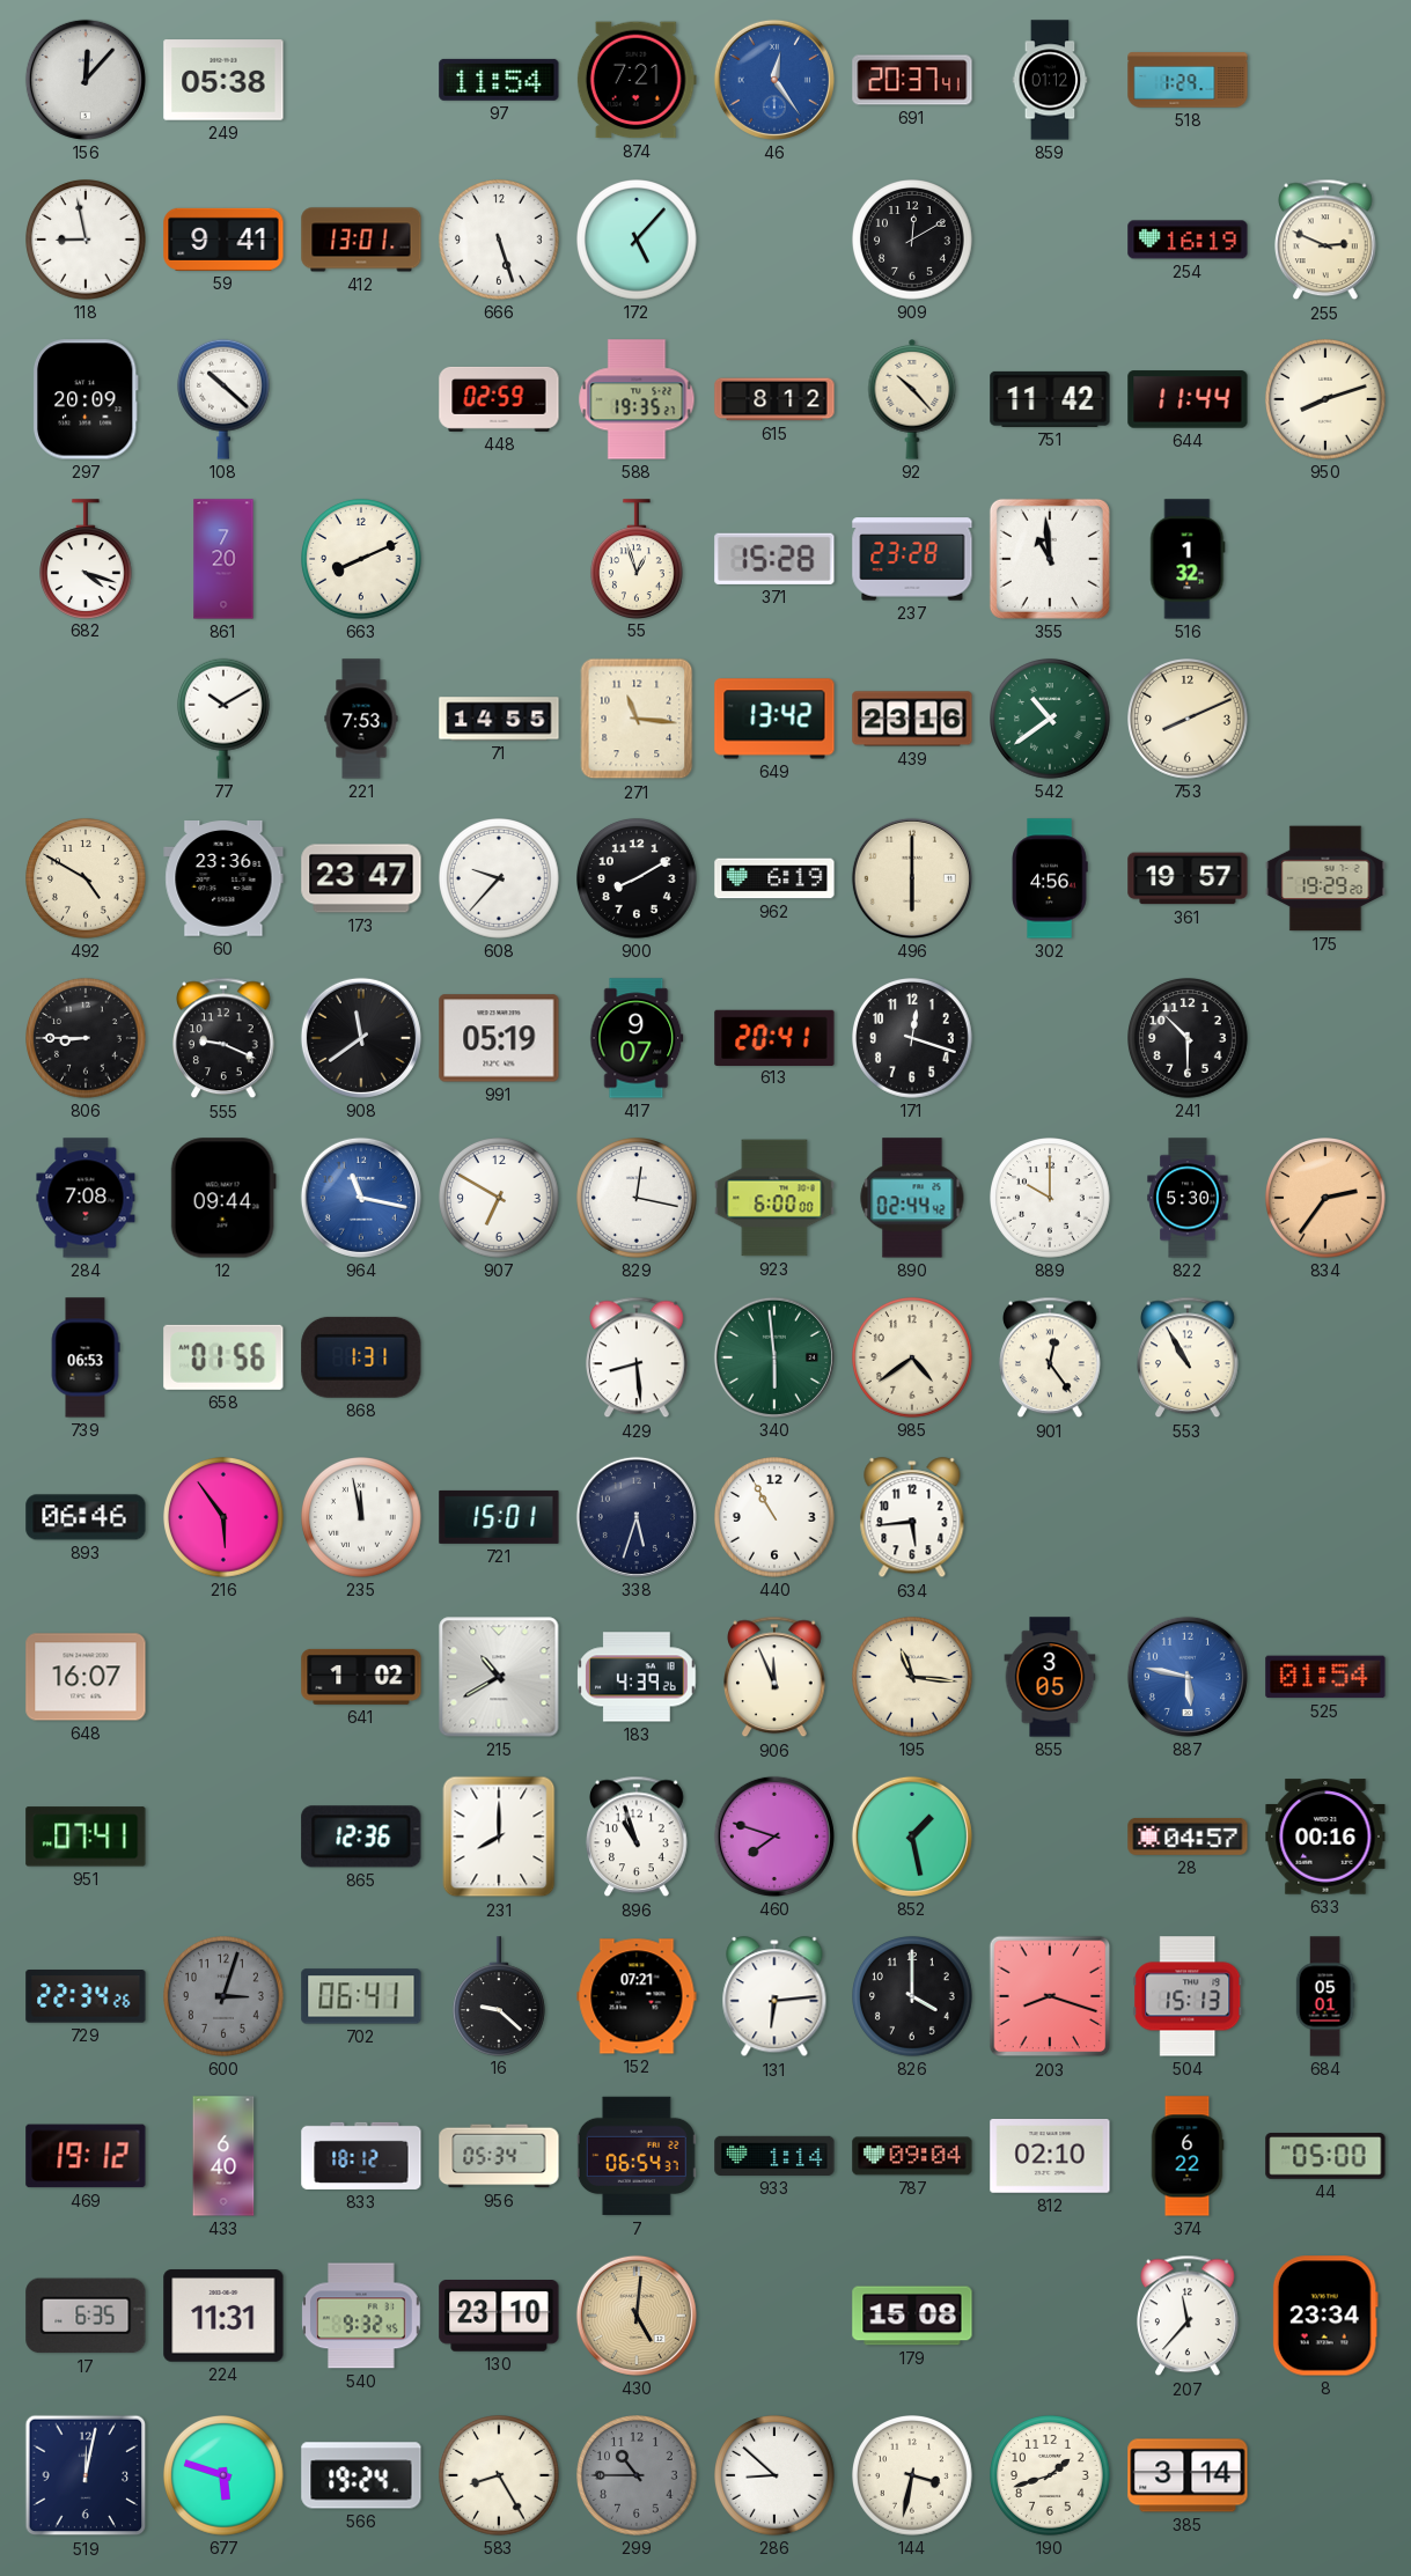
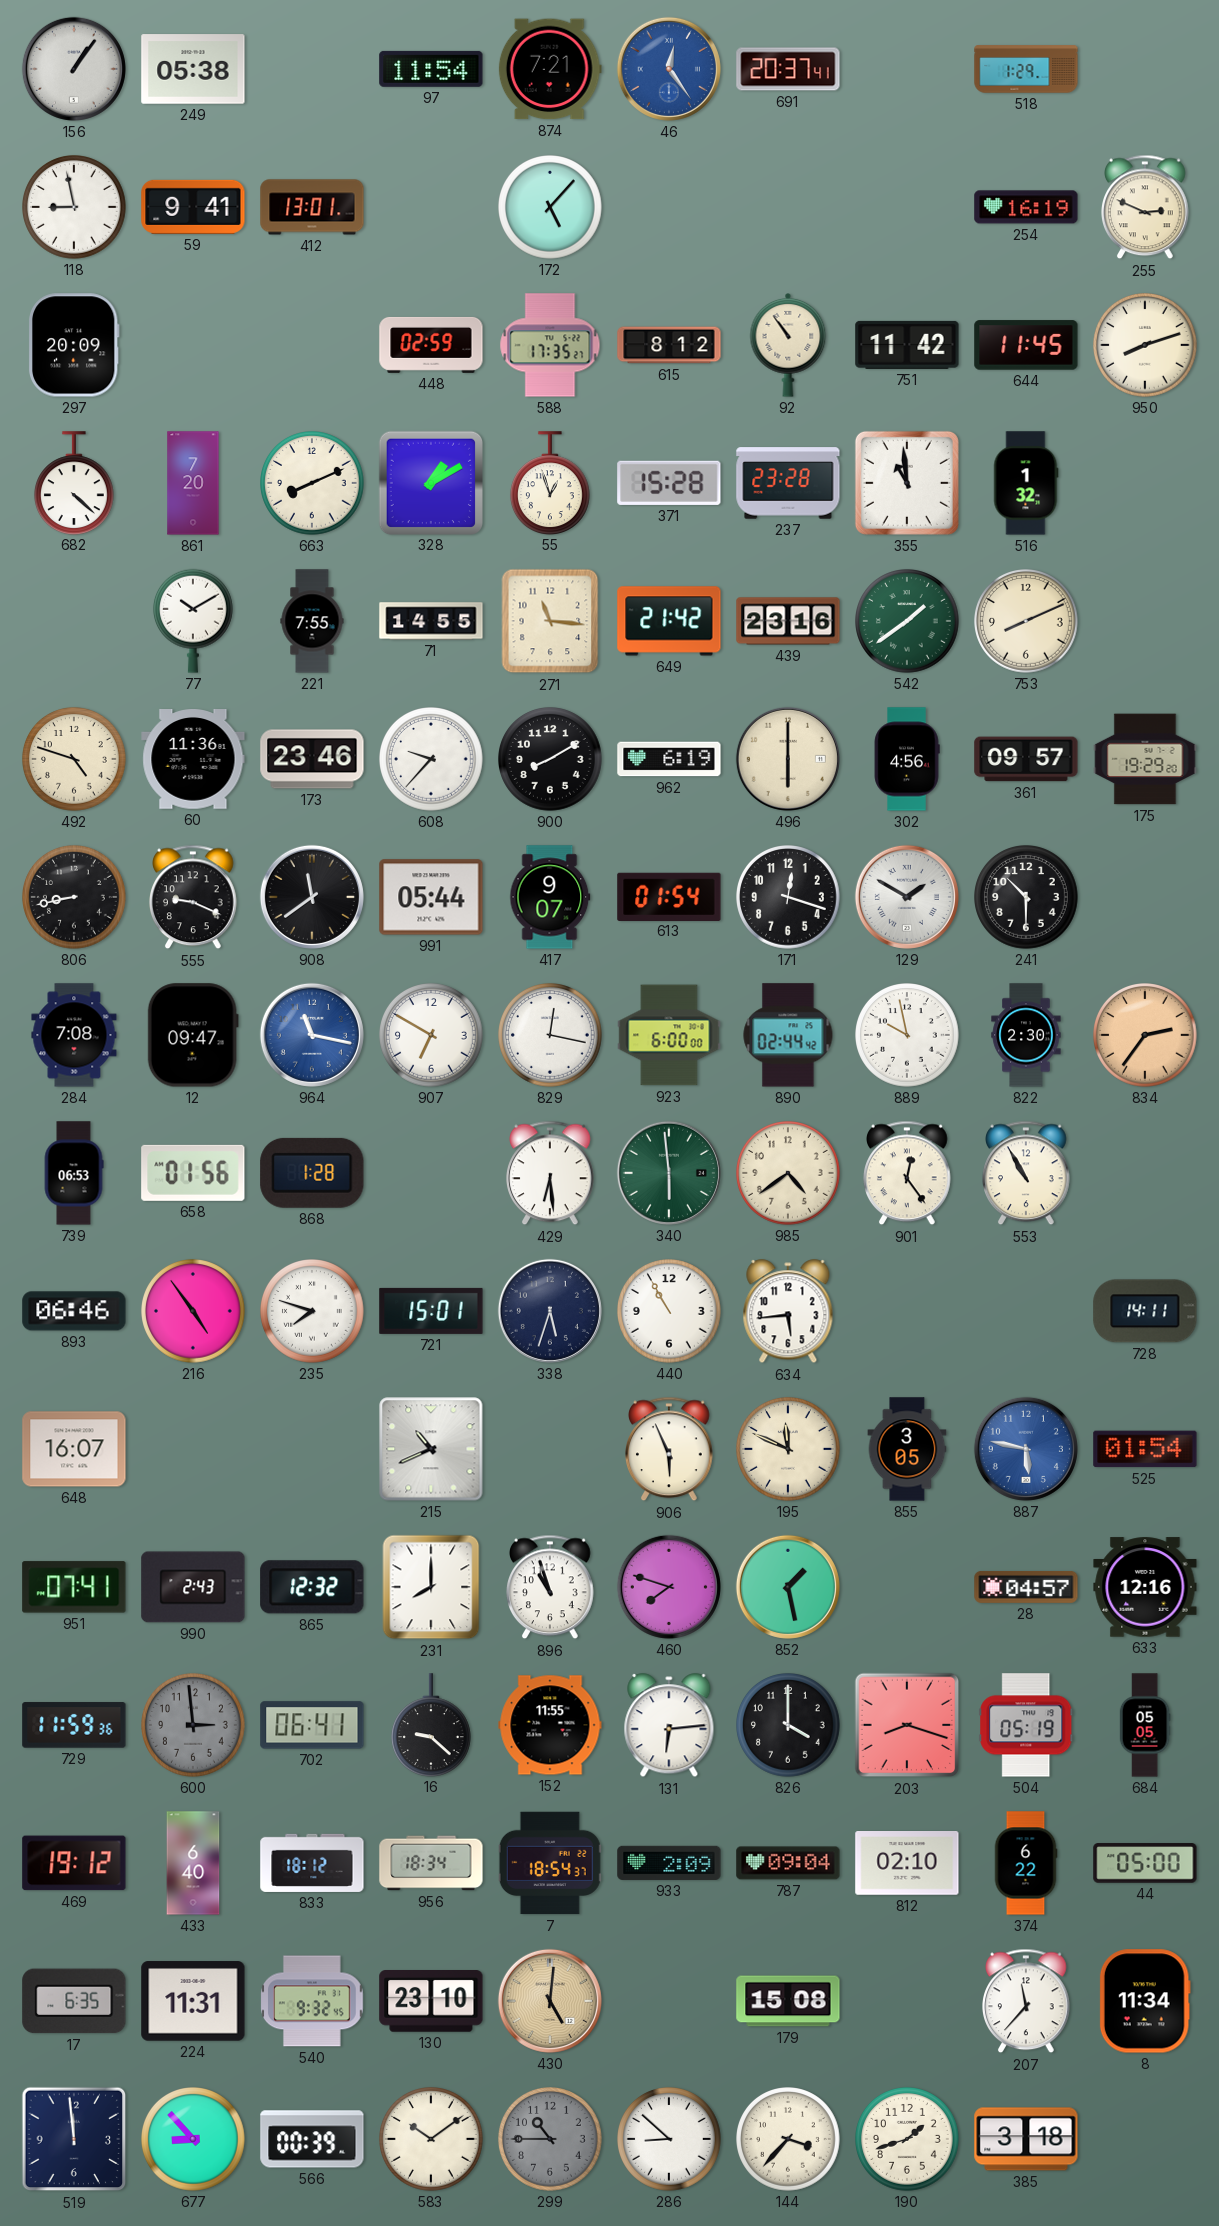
156: 12:07 -> 1:06 (74, 69)
859: 01:12 -> none (1050, 80)
666: 5:27 -> none (500, 241)
909: 12:10 -> none (913, 241)
108: 10:22 -> none (223, 399)
588: 19:35 -> 17:35 (550, 345)
92: 10:23 -> 10:54 (788, 346)
644: 11:44 -> 11:45 (1026, 345)
682: 4:18 -> 4:22 (74, 483)
328: none -> 1:10 (430, 482)
221: 7:53 -> 7:55 (312, 621)
649: 13:42 -> 21:42 (669, 621)
542: 10:39 -> 1:39 (908, 622)
492: 4:50 -> 4:48 (75, 760)
60: 23:36 -> 11:36 (193, 759)
173: 23:47 -> 23:46 (312, 759)
361: 19:57 -> 09:57 (1026, 759)
806: 8:45 -> 8:43 (75, 898)
991: 05:19 -> 05:44 (431, 897)
613: 20:41 -> 01:54 (669, 896)
129: none -> 1:50 (907, 897)
12: 09:44 -> 09:47 (193, 1035)
889: 10:00 -> 9:58 (908, 1036)
822: 5:30 -> 2:30 (1026, 1035)
868: 1:31 -> 1:28 (312, 1173)
429: 8:29 -> 6:29 (551, 1173)
216: 5:54 -> 4:54 (194, 1312)
235: 11:58 -> 7:48 (313, 1312)
728: none -> 14:11 (1145, 1311)
641: 1:02 -> none (361, 1677)
215: 10:40 -> 10:41 (431, 1449)
183: 4:39 -> none (637, 1677)
906: 11:56 -> 5:56 (670, 1449)
195: 11:16 -> 11:49 (789, 1450)
990: none -> 2:43 (193, 1587)
865: 12:36 -> 12:32 (312, 1587)
633: 00:16 -> 12:16 (1145, 1587)
729: 22:34 -> 11:59 (74, 1725)
600: 3:03 -> 2:59 (194, 1726)
152: 07:21 -> 11:55 (550, 1725)
504: 15:13 -> 05:19 (1026, 1725)
684: 05:01 -> 05:05 (1145, 1725)
956: 05:34 -> 18:34 (431, 1863)
7: 06:54 -> 18:54 (550, 1863)
933: 1:14 -> 2:09 (669, 1863)
8: 23:34 -> 11:34 (1145, 2001)
519: 12:02 -> 11:59 (74, 2139)
677: 5:48 -> 8:53 (194, 2140)
566: 19:24 -> 00:39 (312, 2139)
583: 8:25 -> 10:09 (432, 2140)
144: 3:32 -> 3:37 (789, 2140)
385: 3:14 -> 3:18 (1026, 2139)
